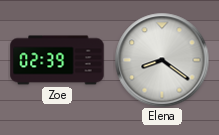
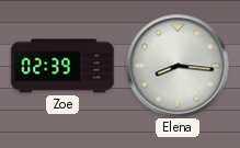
Elena: 8:21 -> 8:16 (178, 66)
